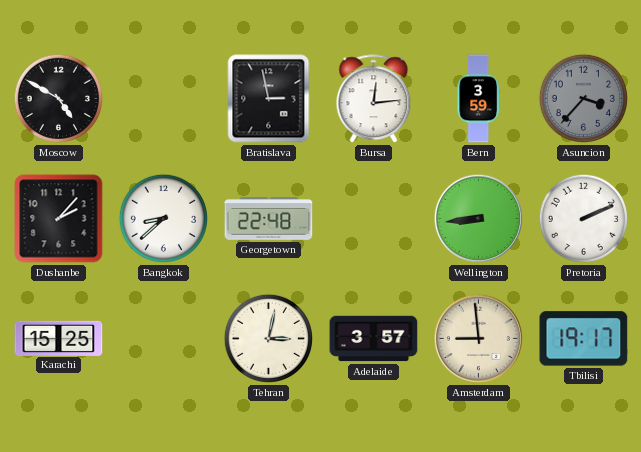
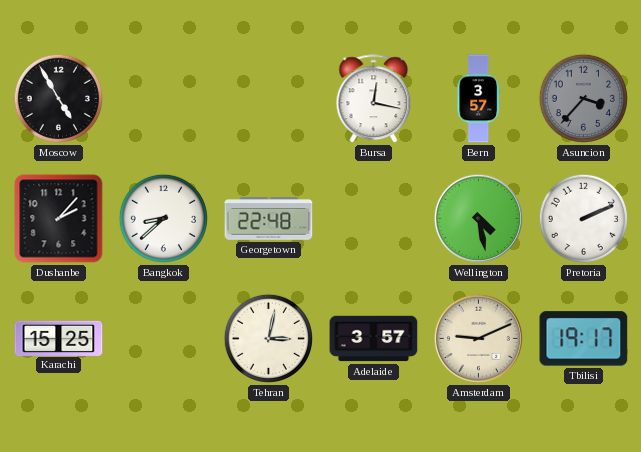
Moscow: 4:50 -> 4:55 (58, 98)
Bratislava: 2:58 -> none (269, 99)
Bursa: 12:14 -> 12:17 (374, 99)
Bern: 3:59 -> 3:57 (478, 99)
Wellington: 8:44 -> 4:28 (478, 218)
Amsterdam: 8:59 -> 9:11 (478, 338)
